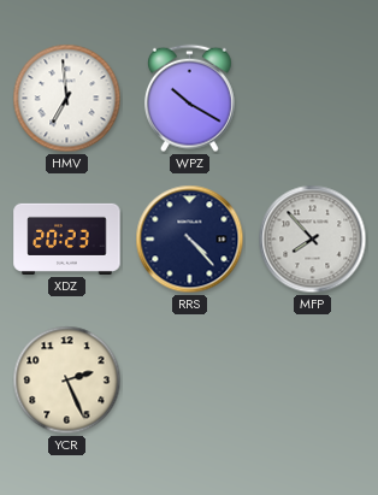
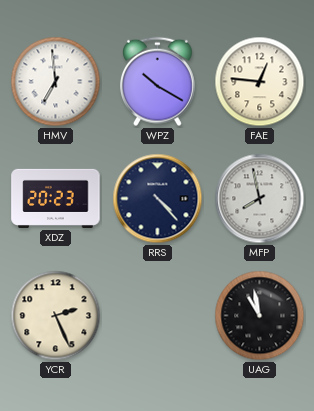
FAE: none -> 12:46 (260, 82)
MFP: 7:53 -> 7:58 (260, 199)
UAG: none -> 10:58 (260, 316)
